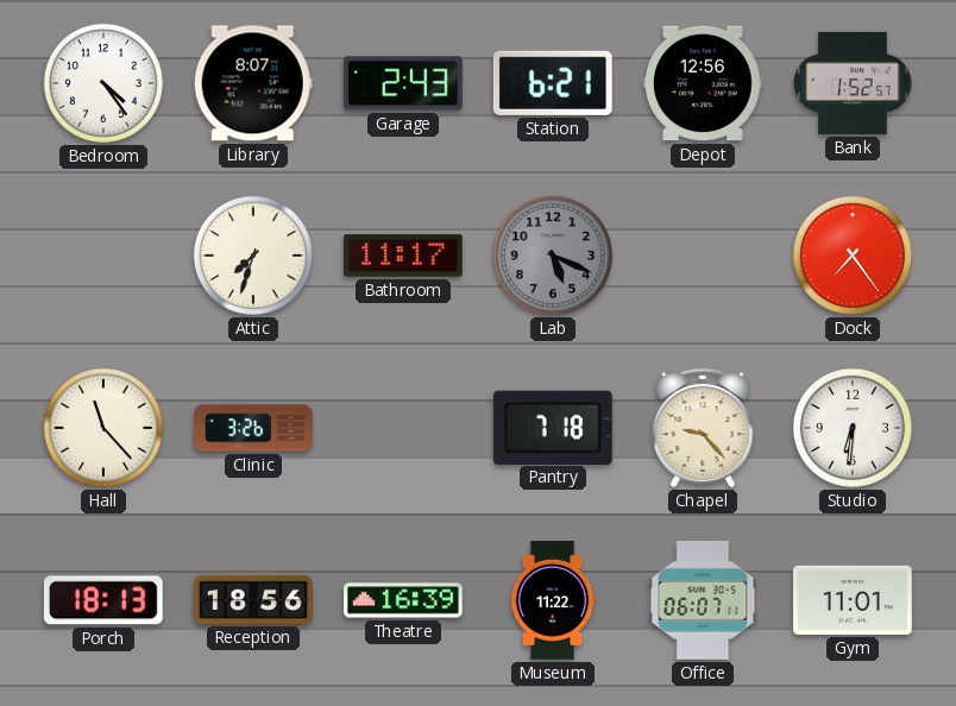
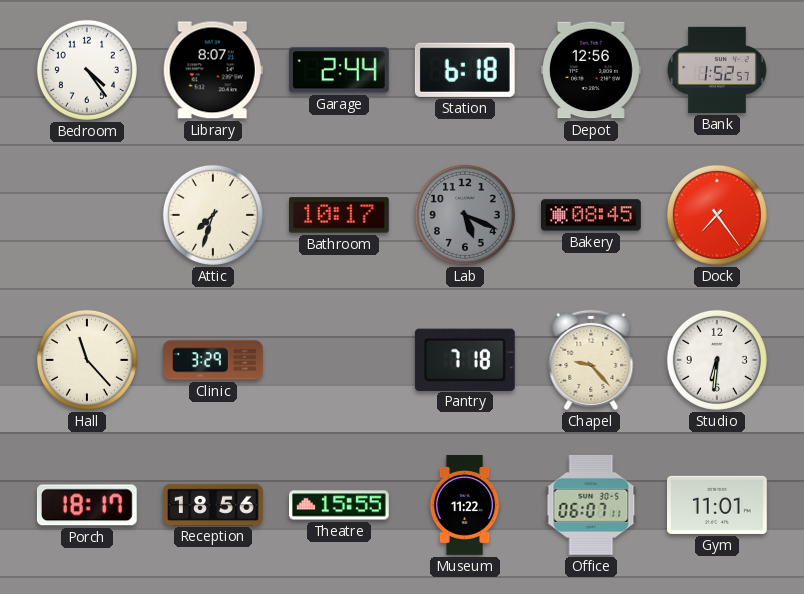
Garage: 2:43 -> 2:44 (339, 70)
Station: 6:21 -> 6:18 (465, 70)
Bathroom: 11:17 -> 10:17 (339, 215)
Bakery: none -> 08:45 (592, 215)
Clinic: 3:26 -> 3:29 (214, 360)
Porch: 18:13 -> 18:17 (87, 505)
Theatre: 16:39 -> 15:55 (340, 505)
